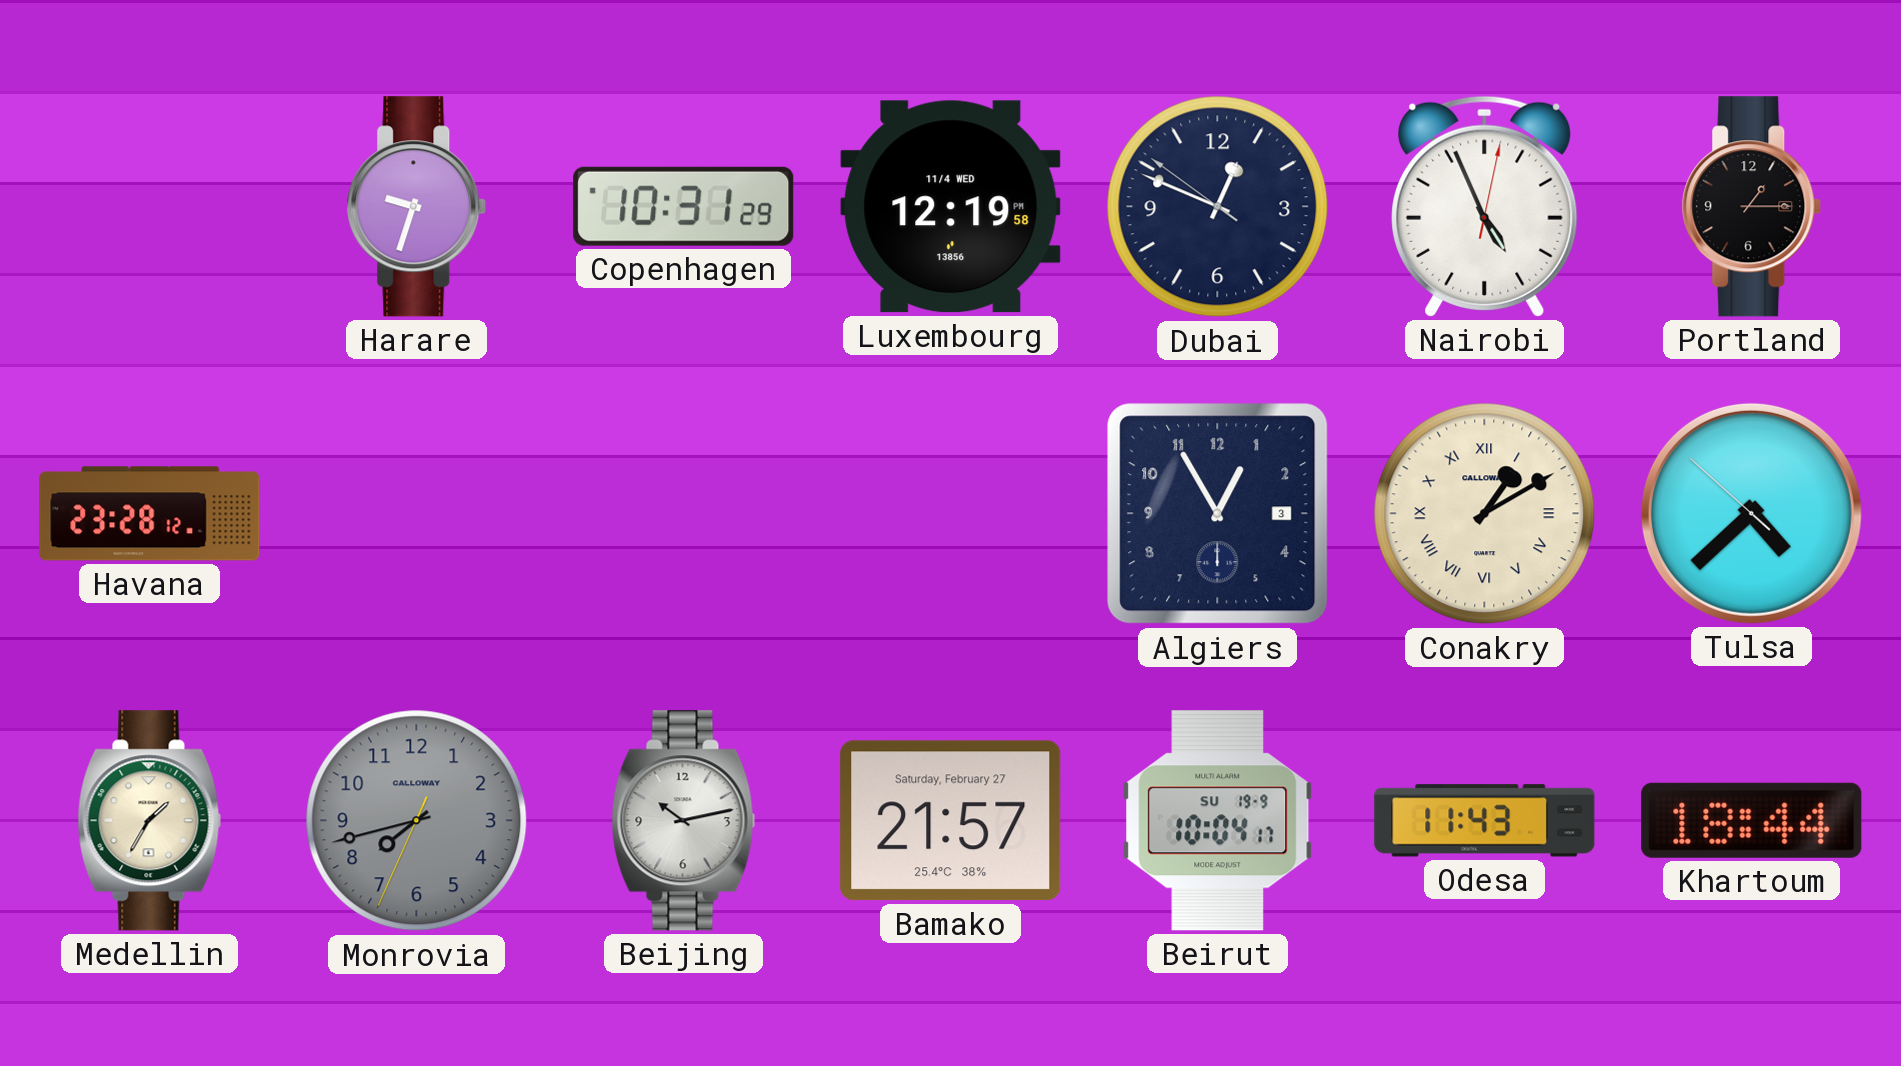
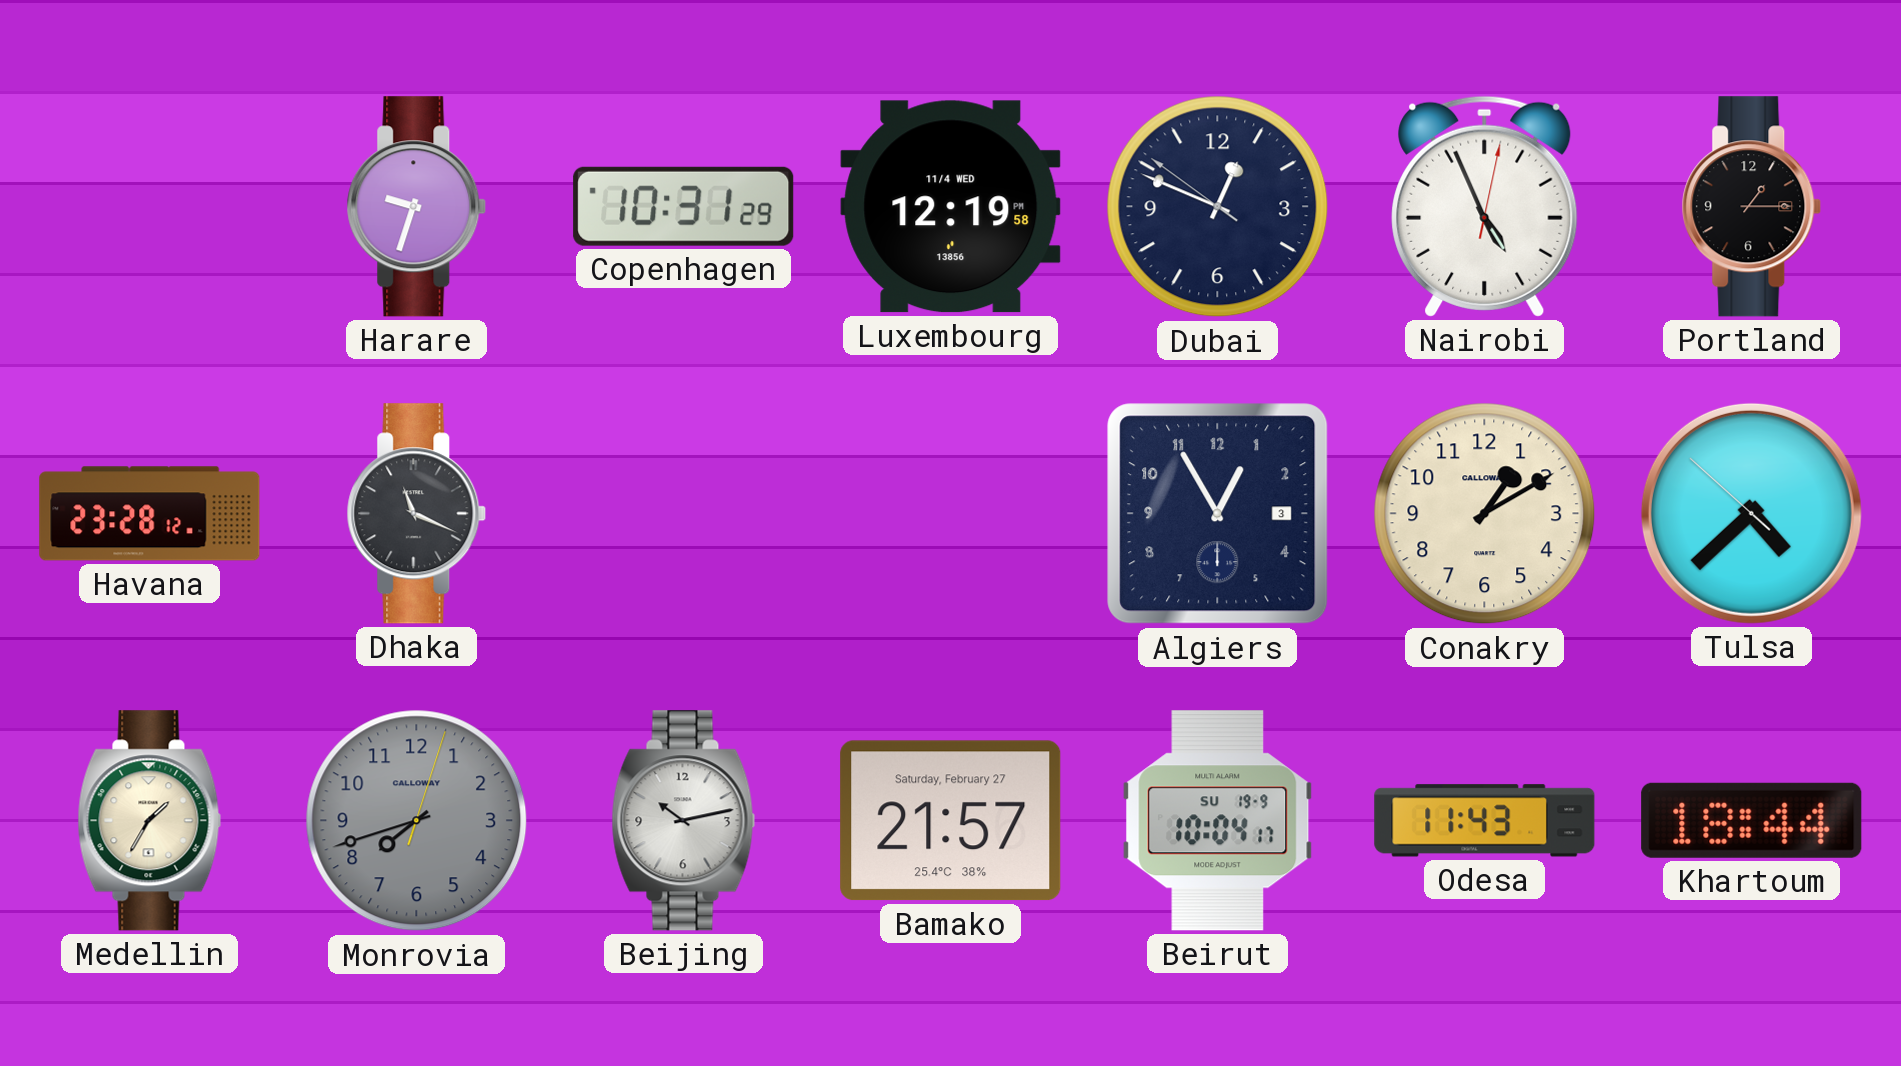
Dhaka: none -> 11:19 (417, 514)
Conakry numerals: Roman -> Arabic (1485, 514)
Monrovia: 7:42:34 -> 7:42:03 (417, 821)
